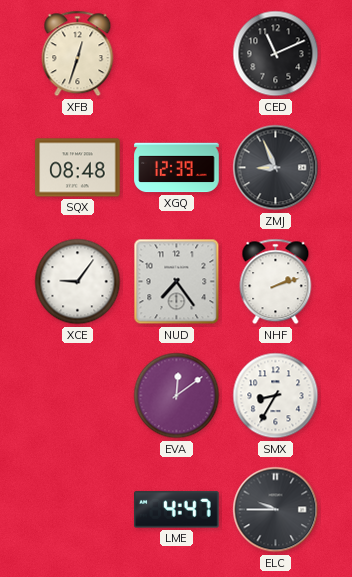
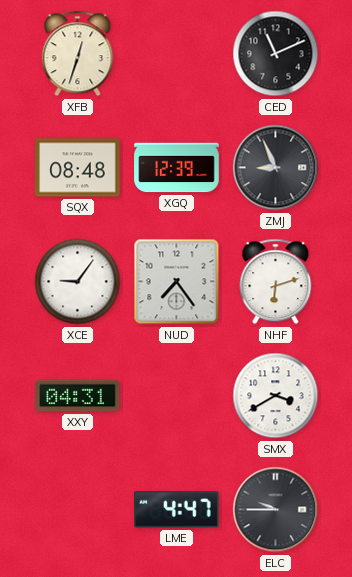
NHF: 2:12 -> 6:12 (276, 282)
XXY: none -> 04:31 (78, 396)
EVA: 12:09 -> none (177, 396)
SMX: 8:35 -> 3:40 (276, 396)
